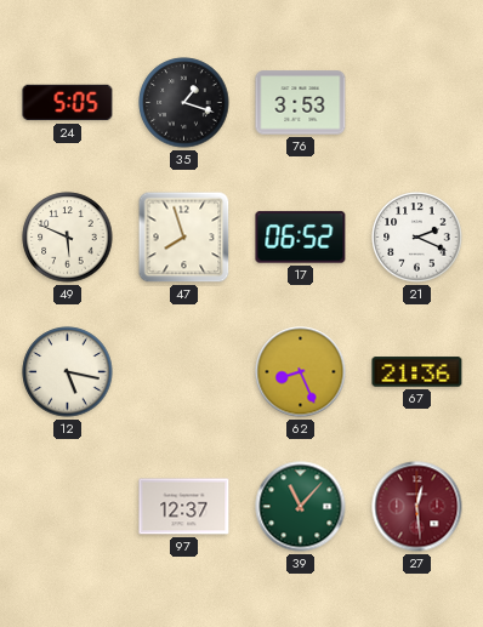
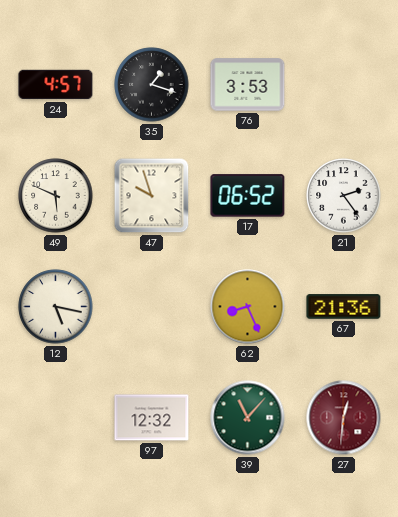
24: 5:05 -> 4:57 (56, 85)
47: 7:57 -> 9:57 (152, 196)
21: 2:19 -> 2:24 (344, 196)
97: 12:37 -> 12:32 (152, 418)
27: 12:29 -> 12:31 (344, 418)
